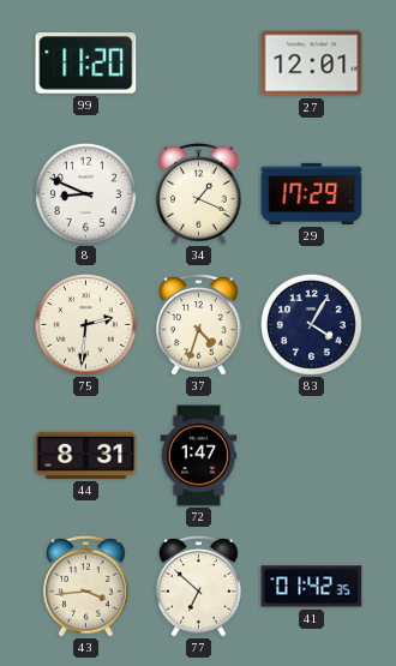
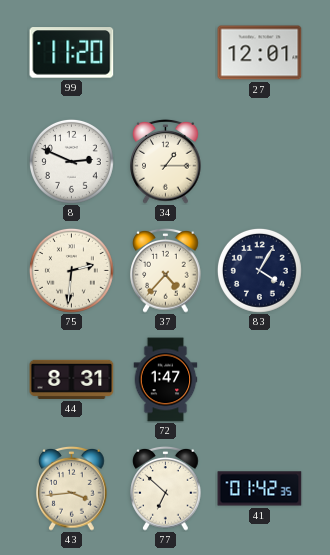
8: 8:49 -> 2:49 (71, 161)
34: 1:19 -> 1:15 (166, 161)
29: 17:29 -> none (312, 193)
37: 4:33 -> 4:37 (166, 270)
